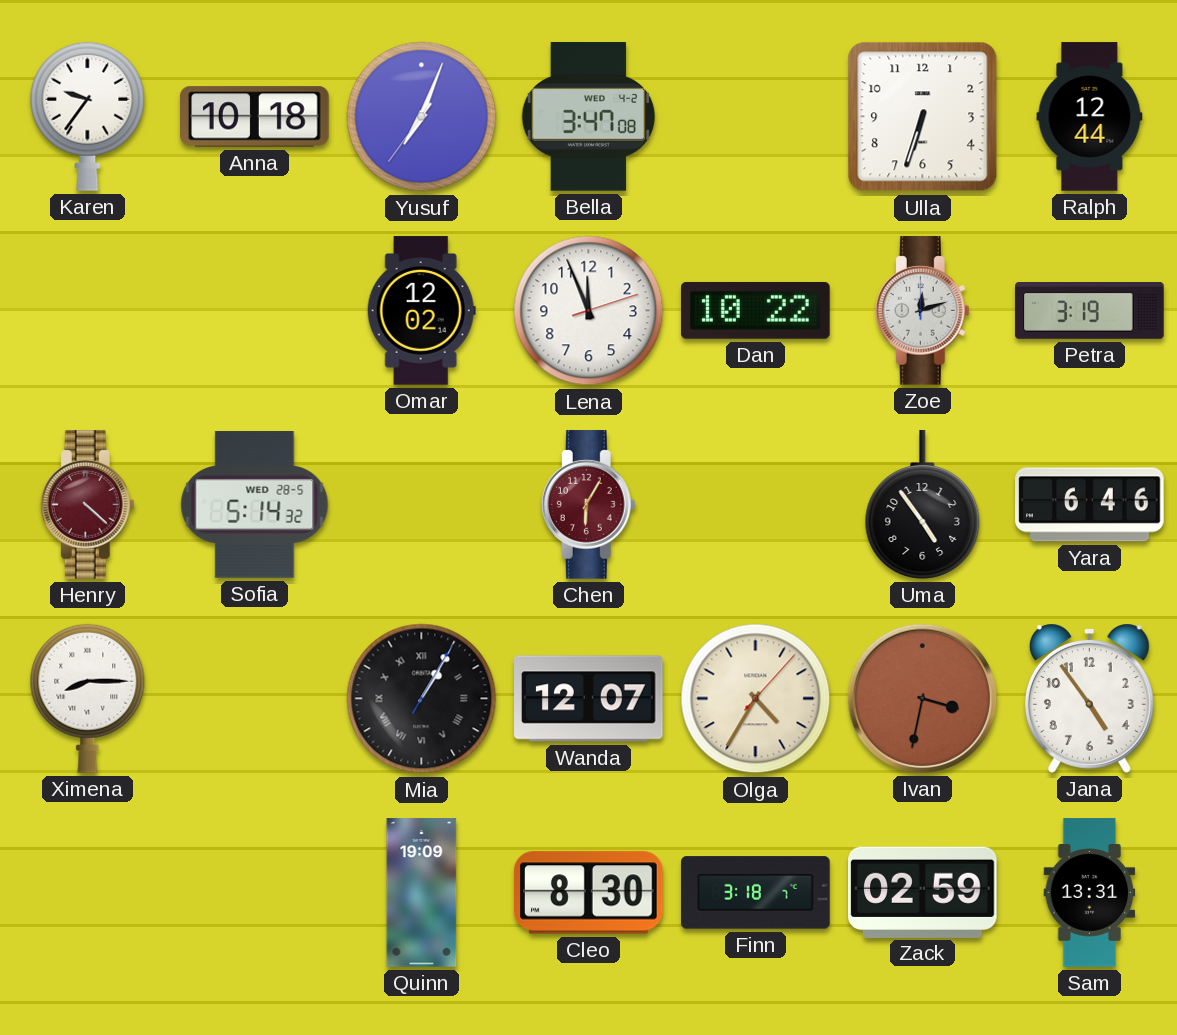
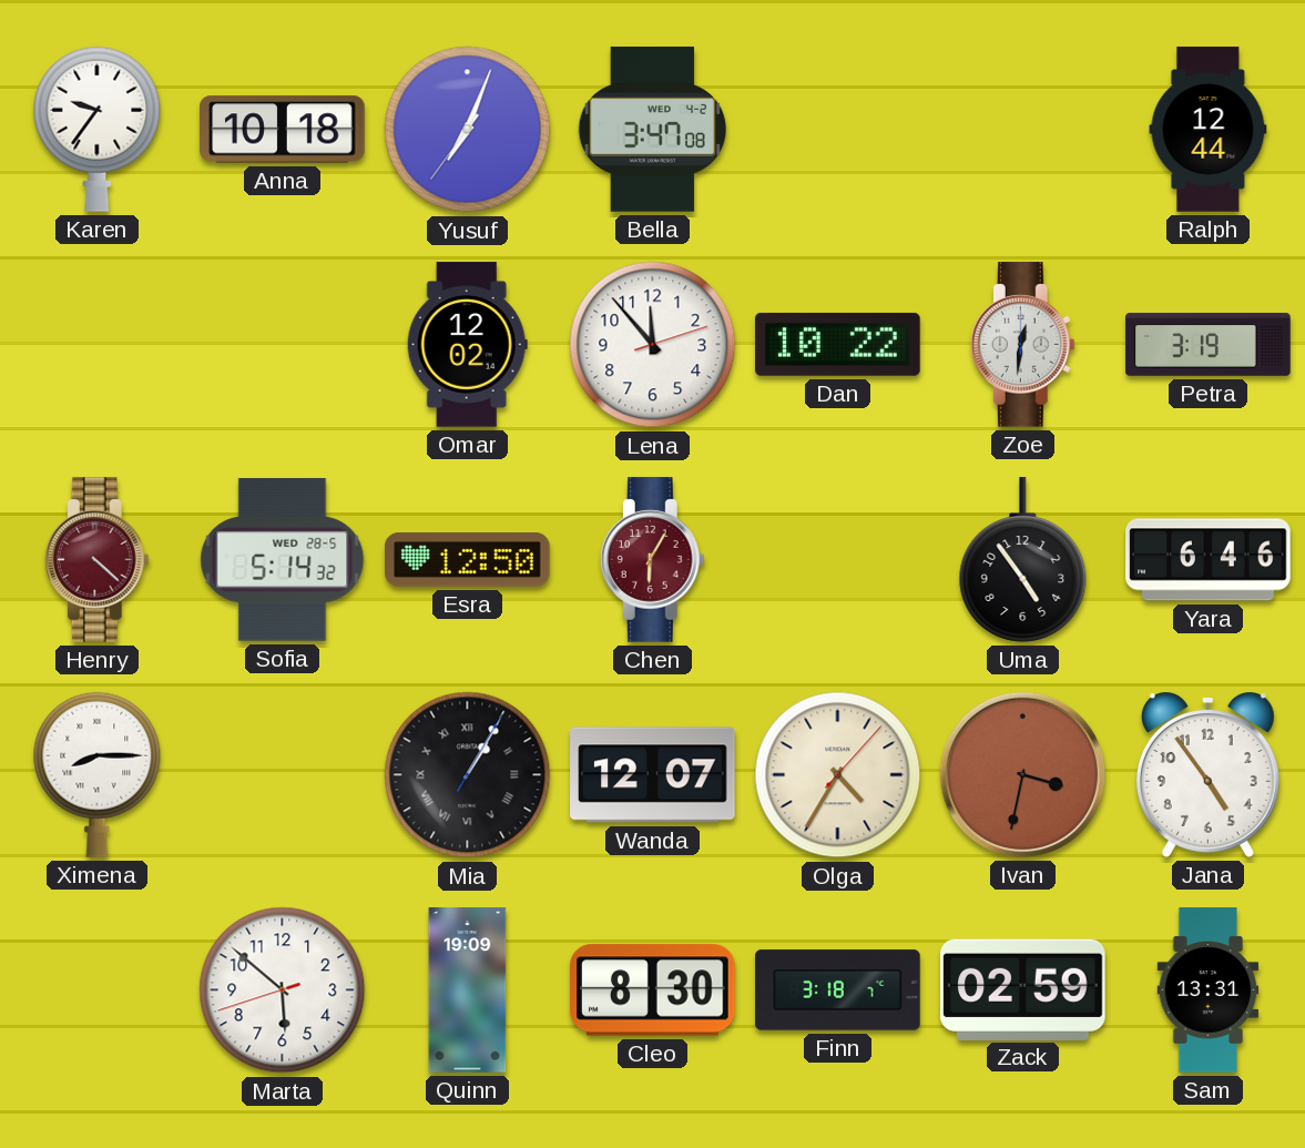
Ulla: 6:33 -> none (923, 117)
Lena: 11:56 -> 11:53 (653, 345)
Zoe: 12:12 -> 12:31 (1022, 345)
Esra: none -> 12:50 (468, 560)
Marta: none -> 5:51 (283, 990)
